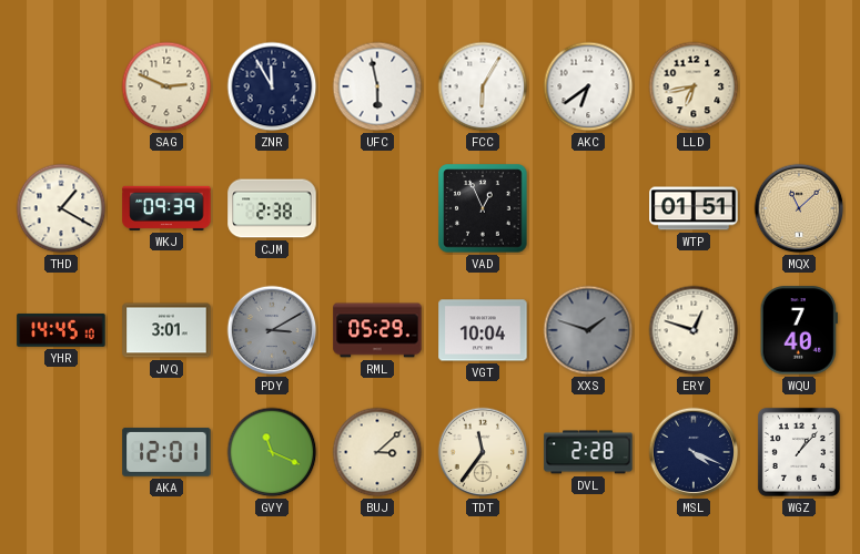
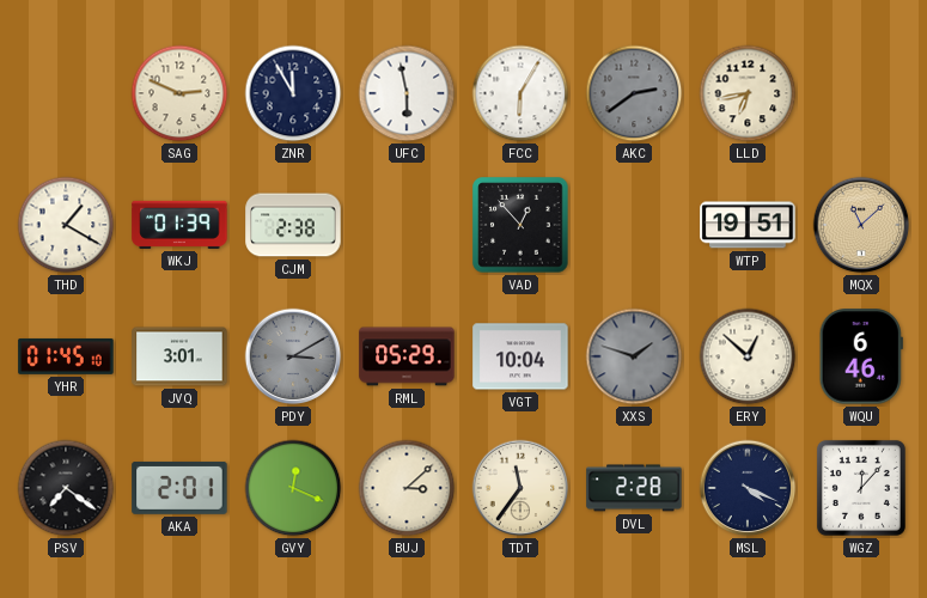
AKC: 6:39 -> 2:39 (634, 93)
AKC dial: white -> grey (634, 93)
WKJ: 09:39 -> 01:39 (179, 225)
VAD: 12:56 -> 12:53 (520, 225)
WTP: 01:51 -> 19:51 (748, 225)
YHR: 14:45 -> 01:45 (66, 356)
ERY: 12:48 -> 12:52 (748, 356)
WQU: 7:40 -> 6:46 (861, 356)
PSV: none -> 7:21 (66, 488)
AKA: 12:01 -> 2:01 (179, 488)
GVY: 11:19 -> 12:19 (293, 488)
WGZ: 1:07 -> 12:07 (861, 488)
